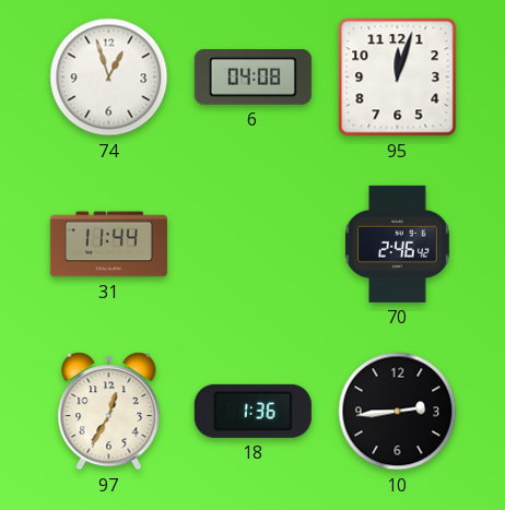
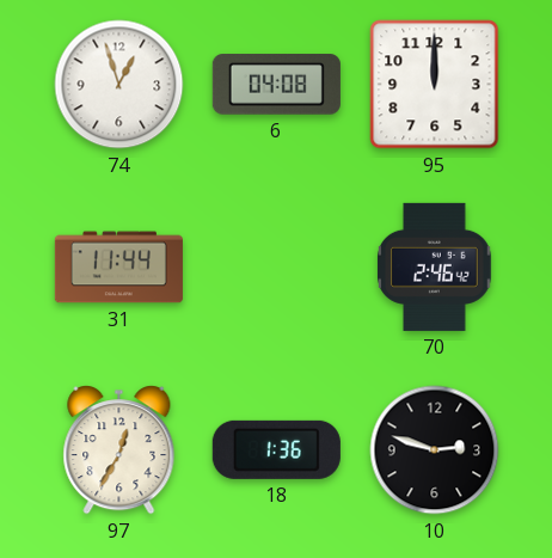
95: 12:03 -> 12:00 (435, 85)
10: 2:44 -> 2:48 (435, 450)
